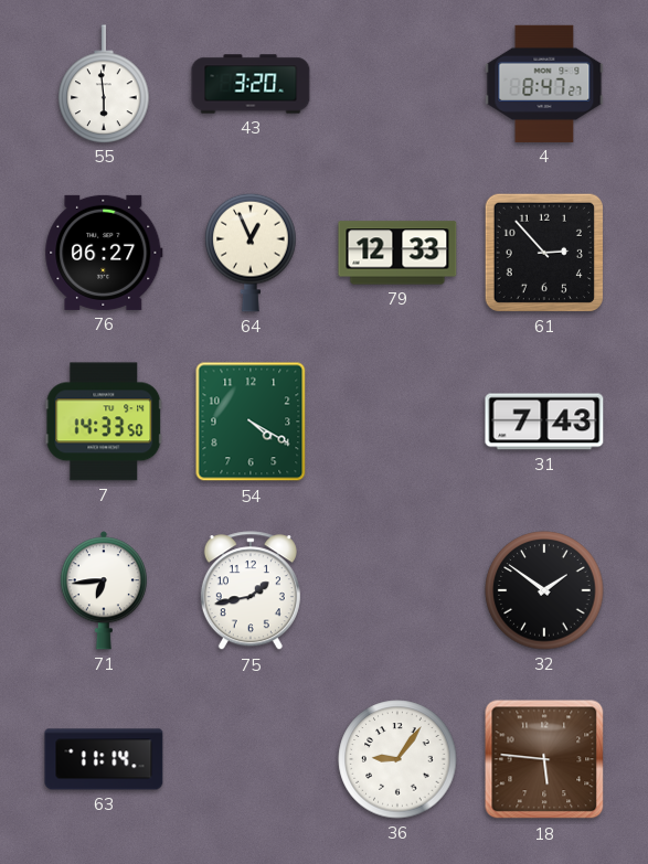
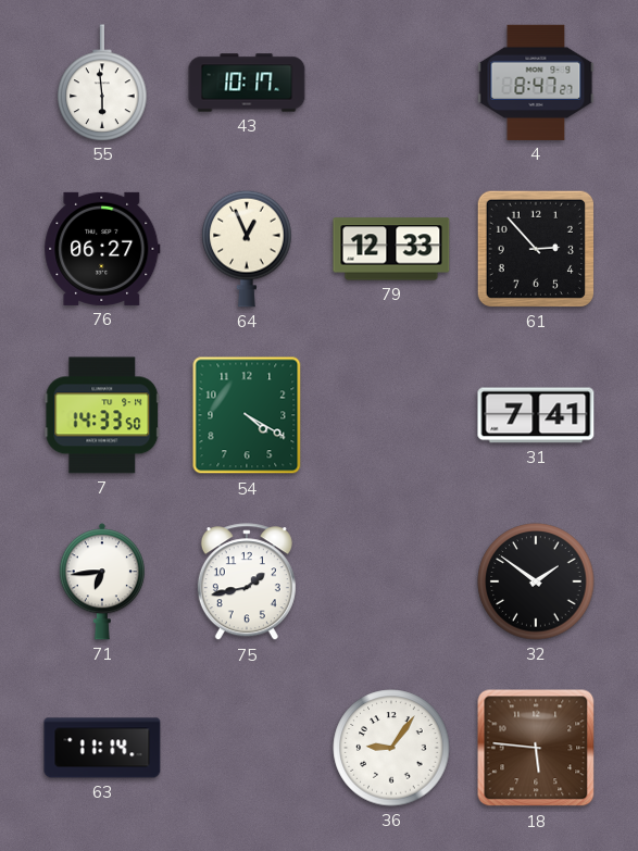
43: 3:20 -> 10:17 (247, 83)
31: 7:43 -> 7:41 (536, 415)
